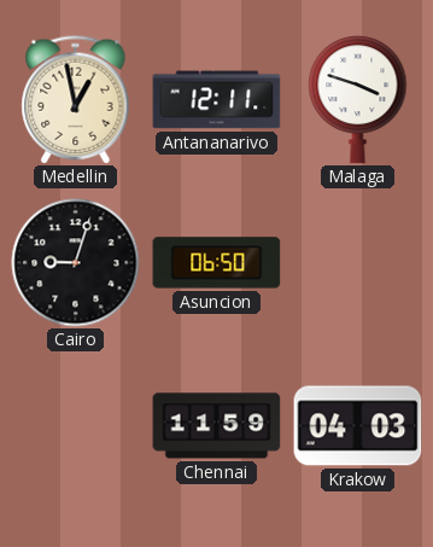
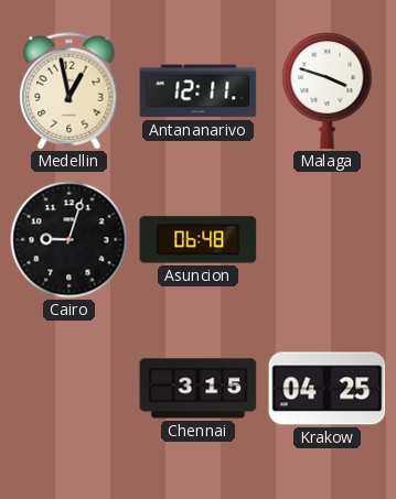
Asuncion: 06:50 -> 06:48 (199, 240)
Chennai: 11:59 -> 3:15 (199, 389)
Krakow: 04:03 -> 04:25 (328, 389)
